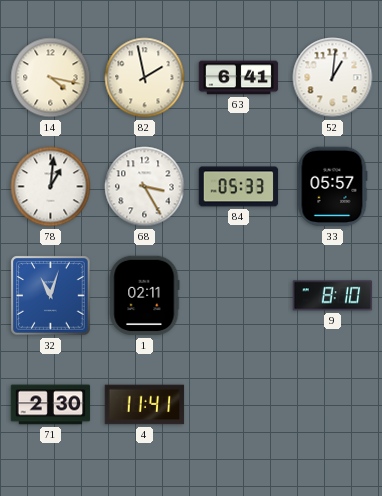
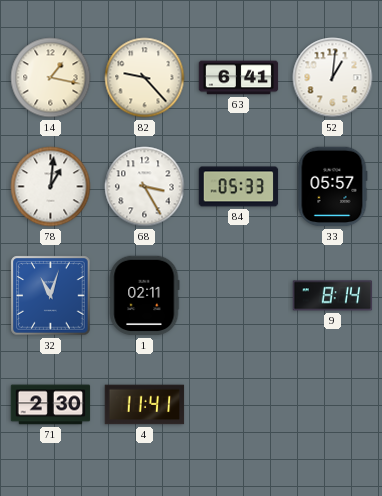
14: 4:17 -> 1:17 (51, 78)
82: 1:58 -> 9:23 (145, 78)
9: 8:10 -> 8:14 (333, 296)
